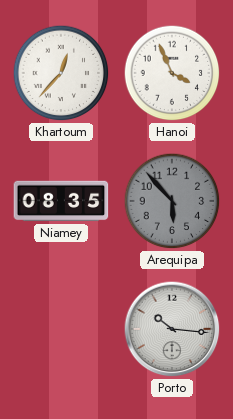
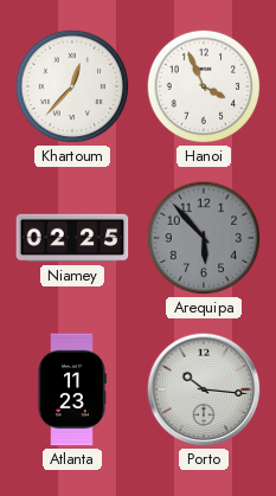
Niamey: 08:35 -> 02:25 (72, 238)
Atlanta: none -> 11:23 (72, 389)
